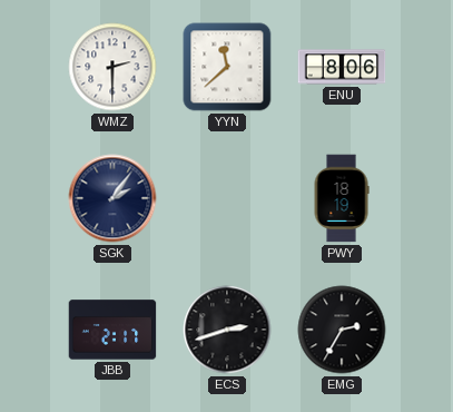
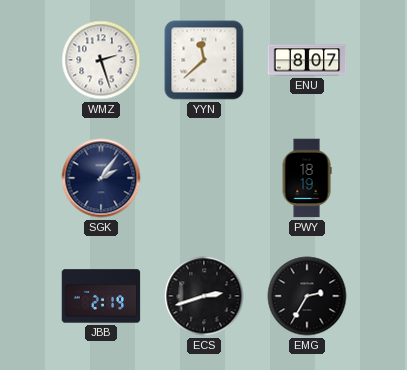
WMZ: 2:30 -> 2:27 (101, 60)
ENU: 8:06 -> 8:07 (307, 60)
JBB: 2:17 -> 2:19 (101, 296)
